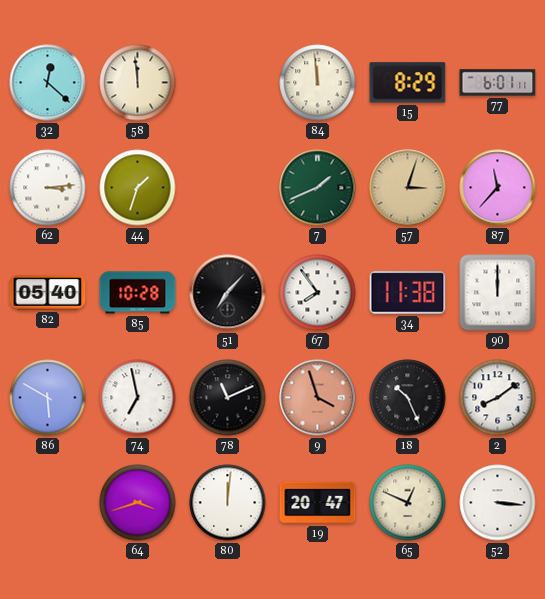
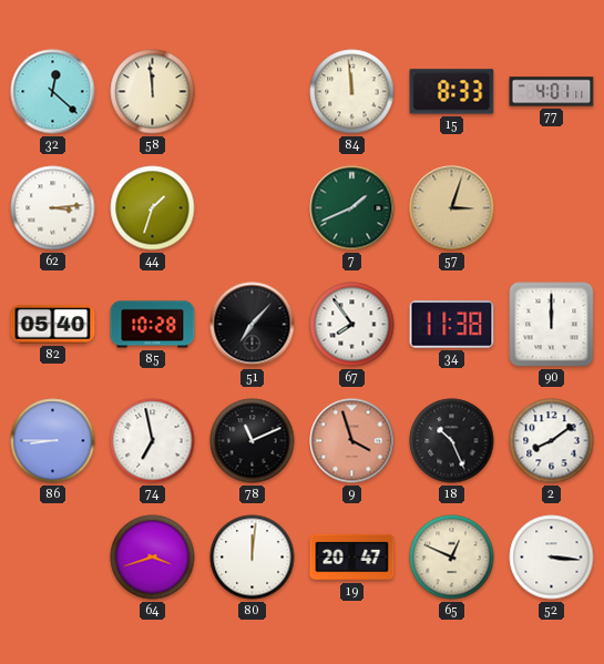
15: 8:29 -> 8:33 (452, 92)
77: 6:01 -> 4:01 (552, 92)
87: 11:37 -> none (498, 188)
86: 5:50 -> 8:45 (53, 441)
